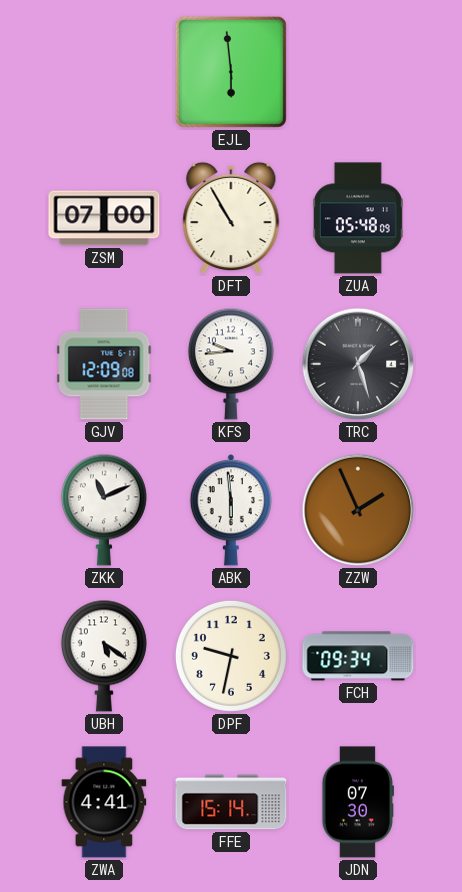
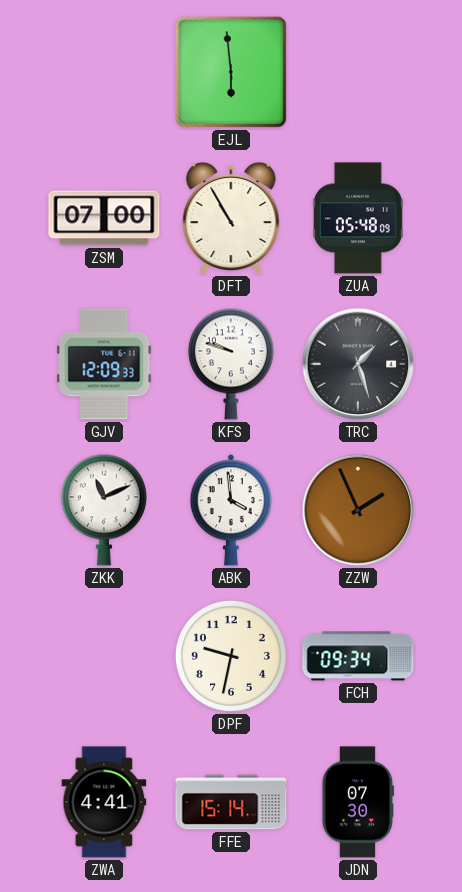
GJV: 12:09:08 -> 12:09:33 (104, 364)
KFS: 9:44 -> 9:48 (231, 364)
ABK: 5:59 -> 3:59 (230, 510)
UBH: 5:21 -> none (104, 656)
